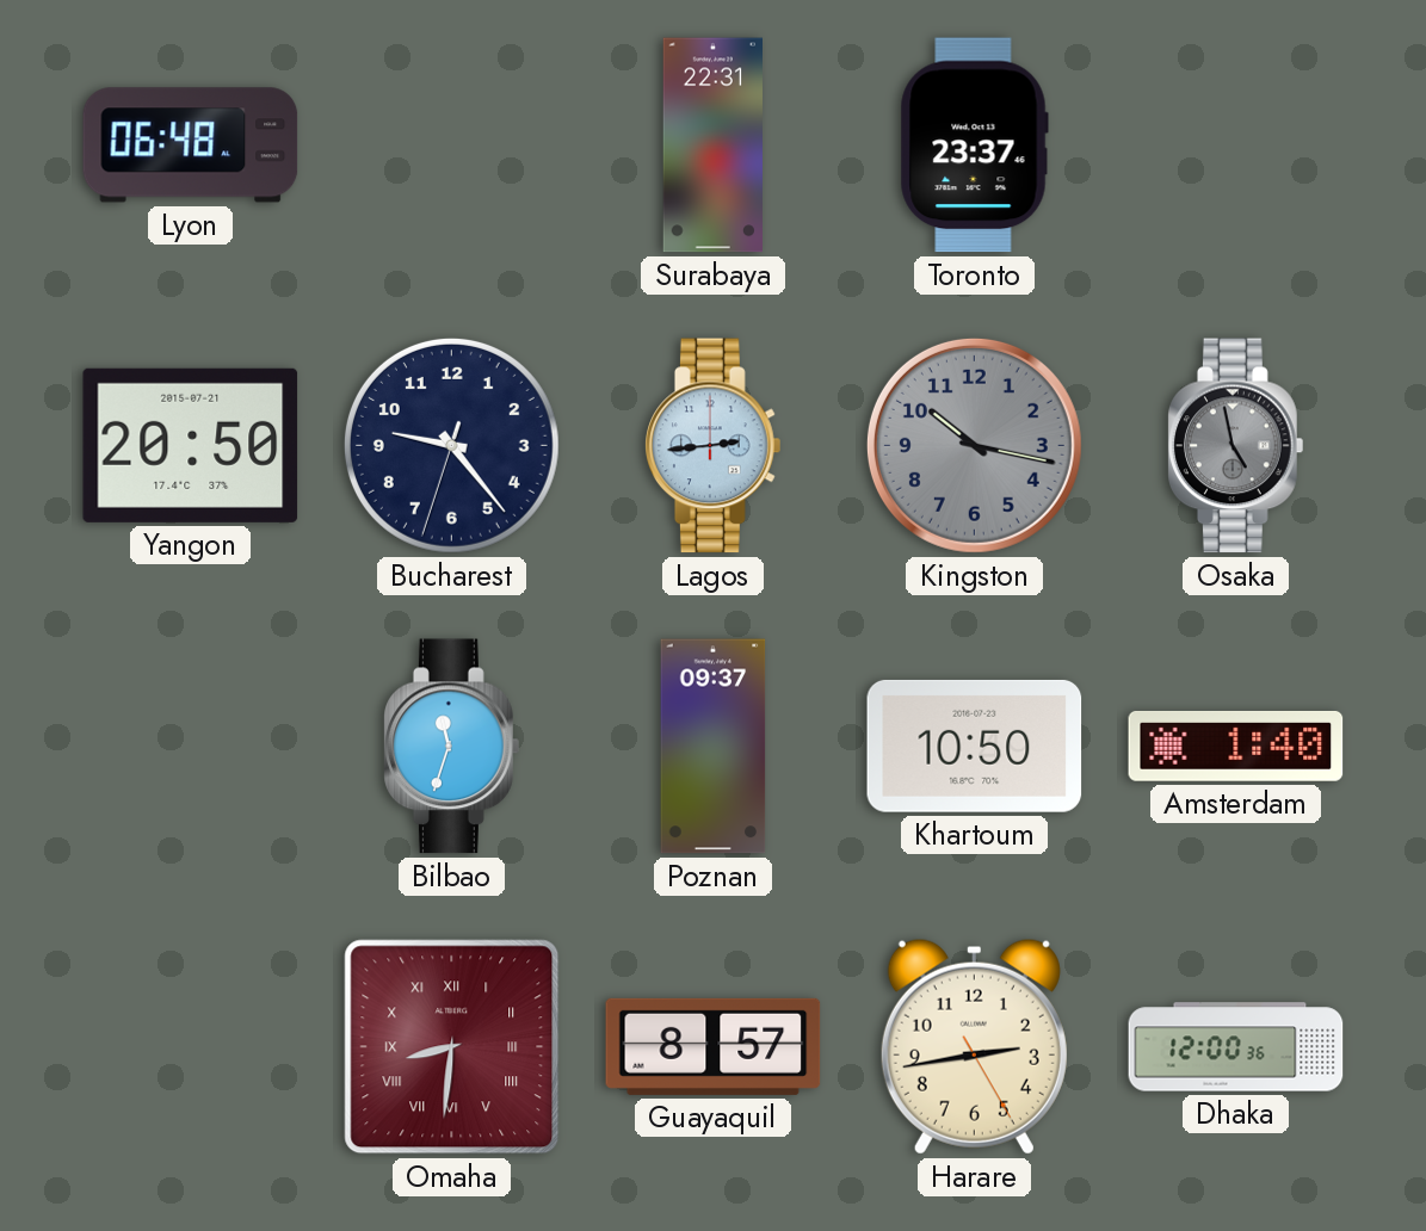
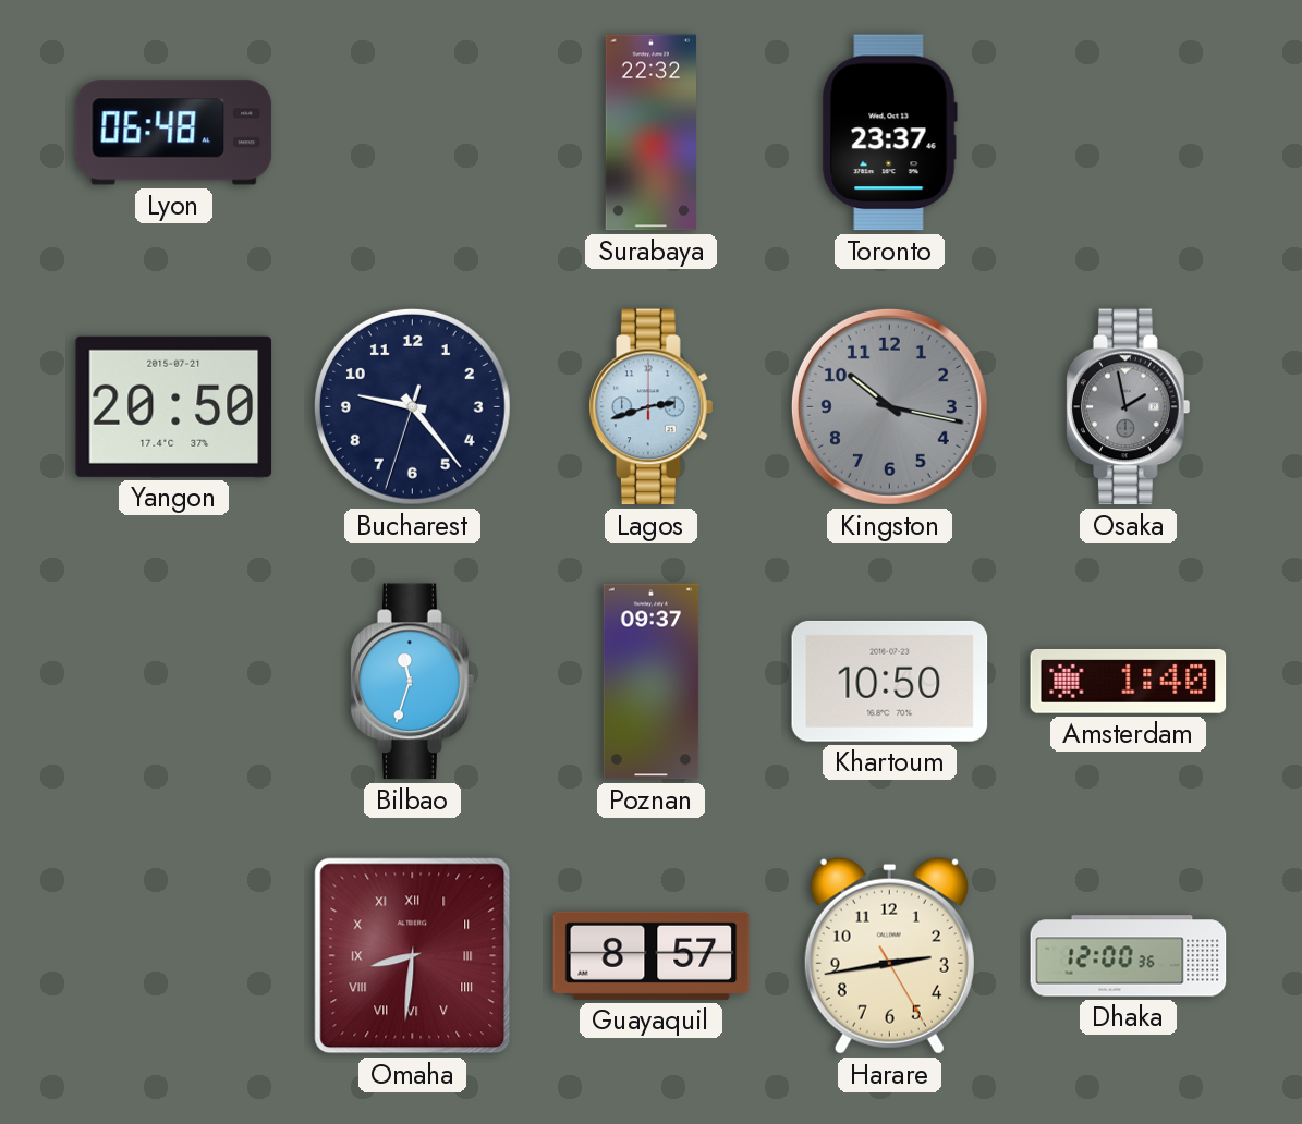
Surabaya: 22:31 -> 22:32 (650, 133)
Lagos: 2:44 -> 2:42 (652, 407)
Osaka: 4:58 -> 1:58 (1129, 407)
